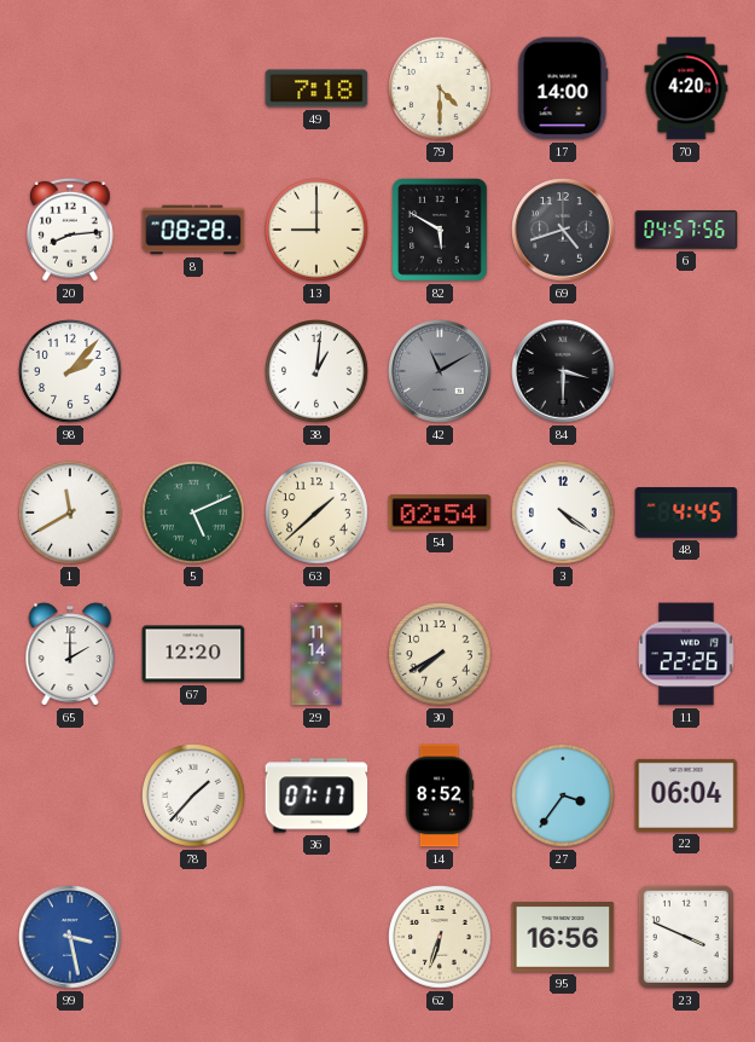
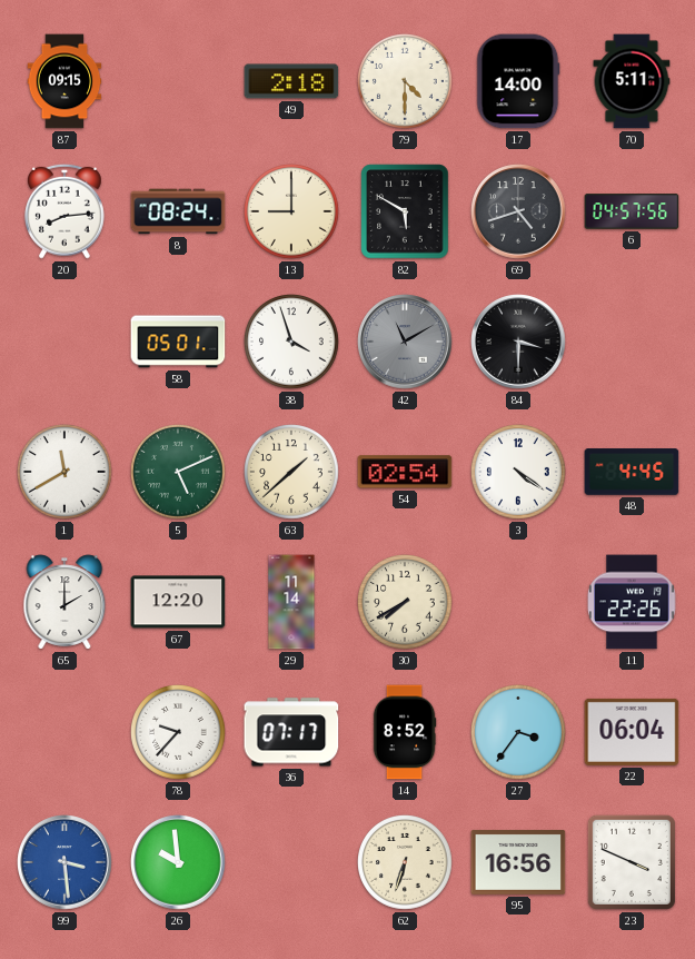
87: none -> 09:15 (64, 81)
49: 7:18 -> 2:18 (291, 81)
70: 4:20 -> 5:11 (632, 81)
8: 08:28 -> 08:24 (178, 211)
98: 2:07 -> none (71, 372)
58: none -> 05:01 (178, 342)
38: 1:01 -> 3:57 (292, 343)
78: 1:37 -> 9:37 (179, 733)
99: 3:28 -> 3:29 (64, 862)
26: none -> 9:59 (178, 862)
